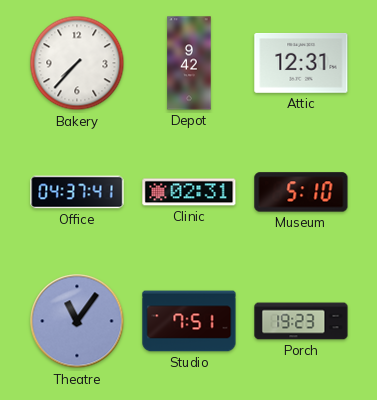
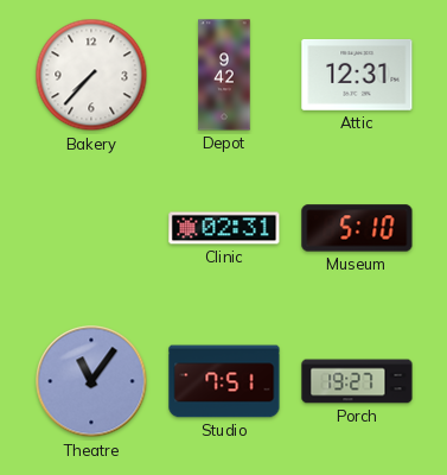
Office: 04:37 -> none (77, 192)
Porch: 19:23 -> 19:27 (357, 381)
